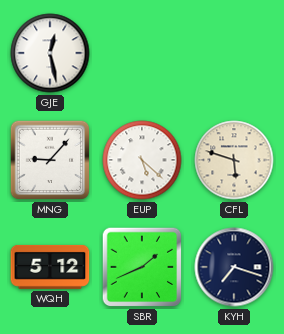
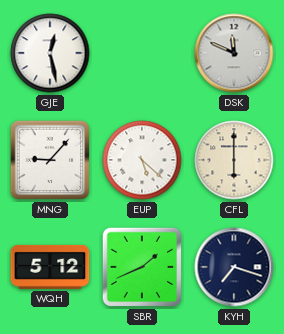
DSK: none -> 11:49 (234, 53)
CFL: 5:48 -> 6:00 (234, 160)
